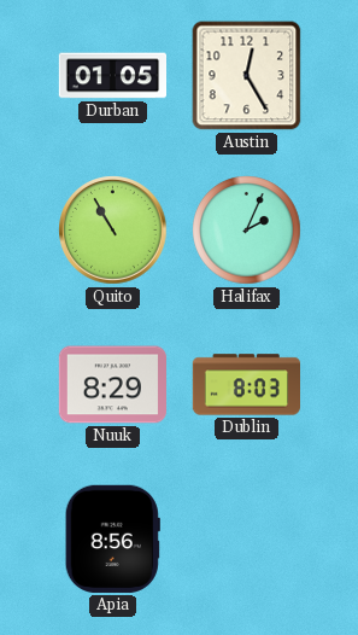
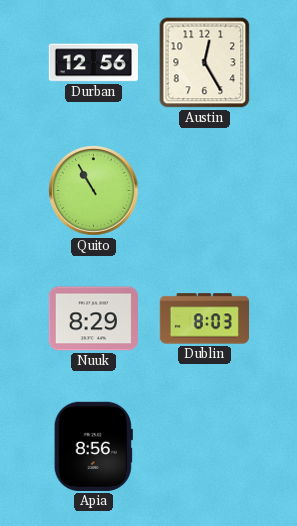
Durban: 01:05 -> 12:56 (93, 63)
Halifax: 2:04 -> none (247, 231)
